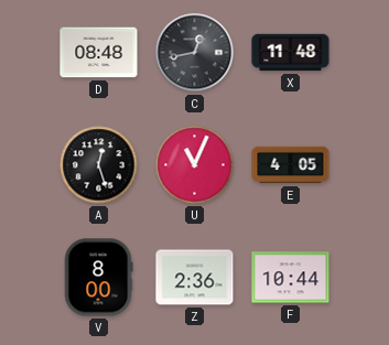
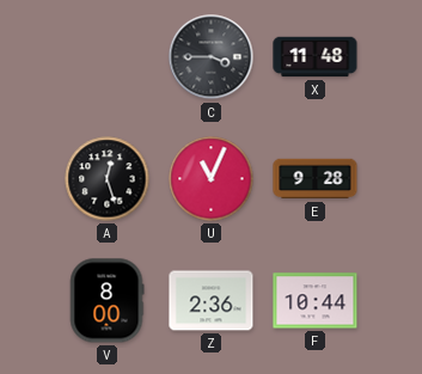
D: 08:48 -> none (99, 53)
C: 12:43 -> 3:45 (212, 57)
E: 4:05 -> 9:28 (316, 179)
